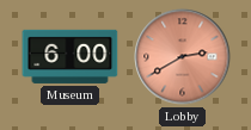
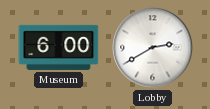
Lobby dial: salmon -> white (153, 48)
